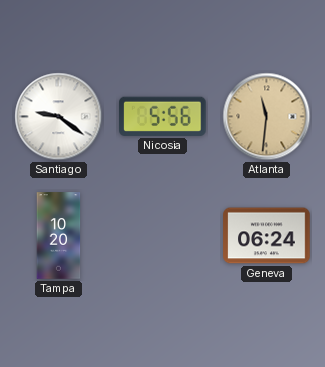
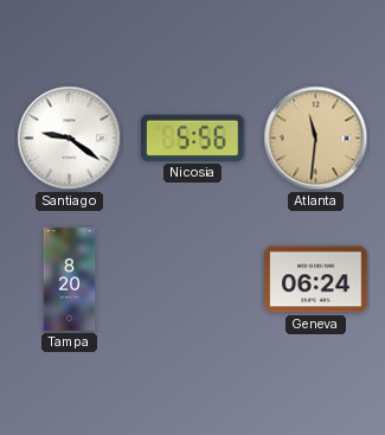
Tampa: 10:20 -> 8:20 (70, 280)
